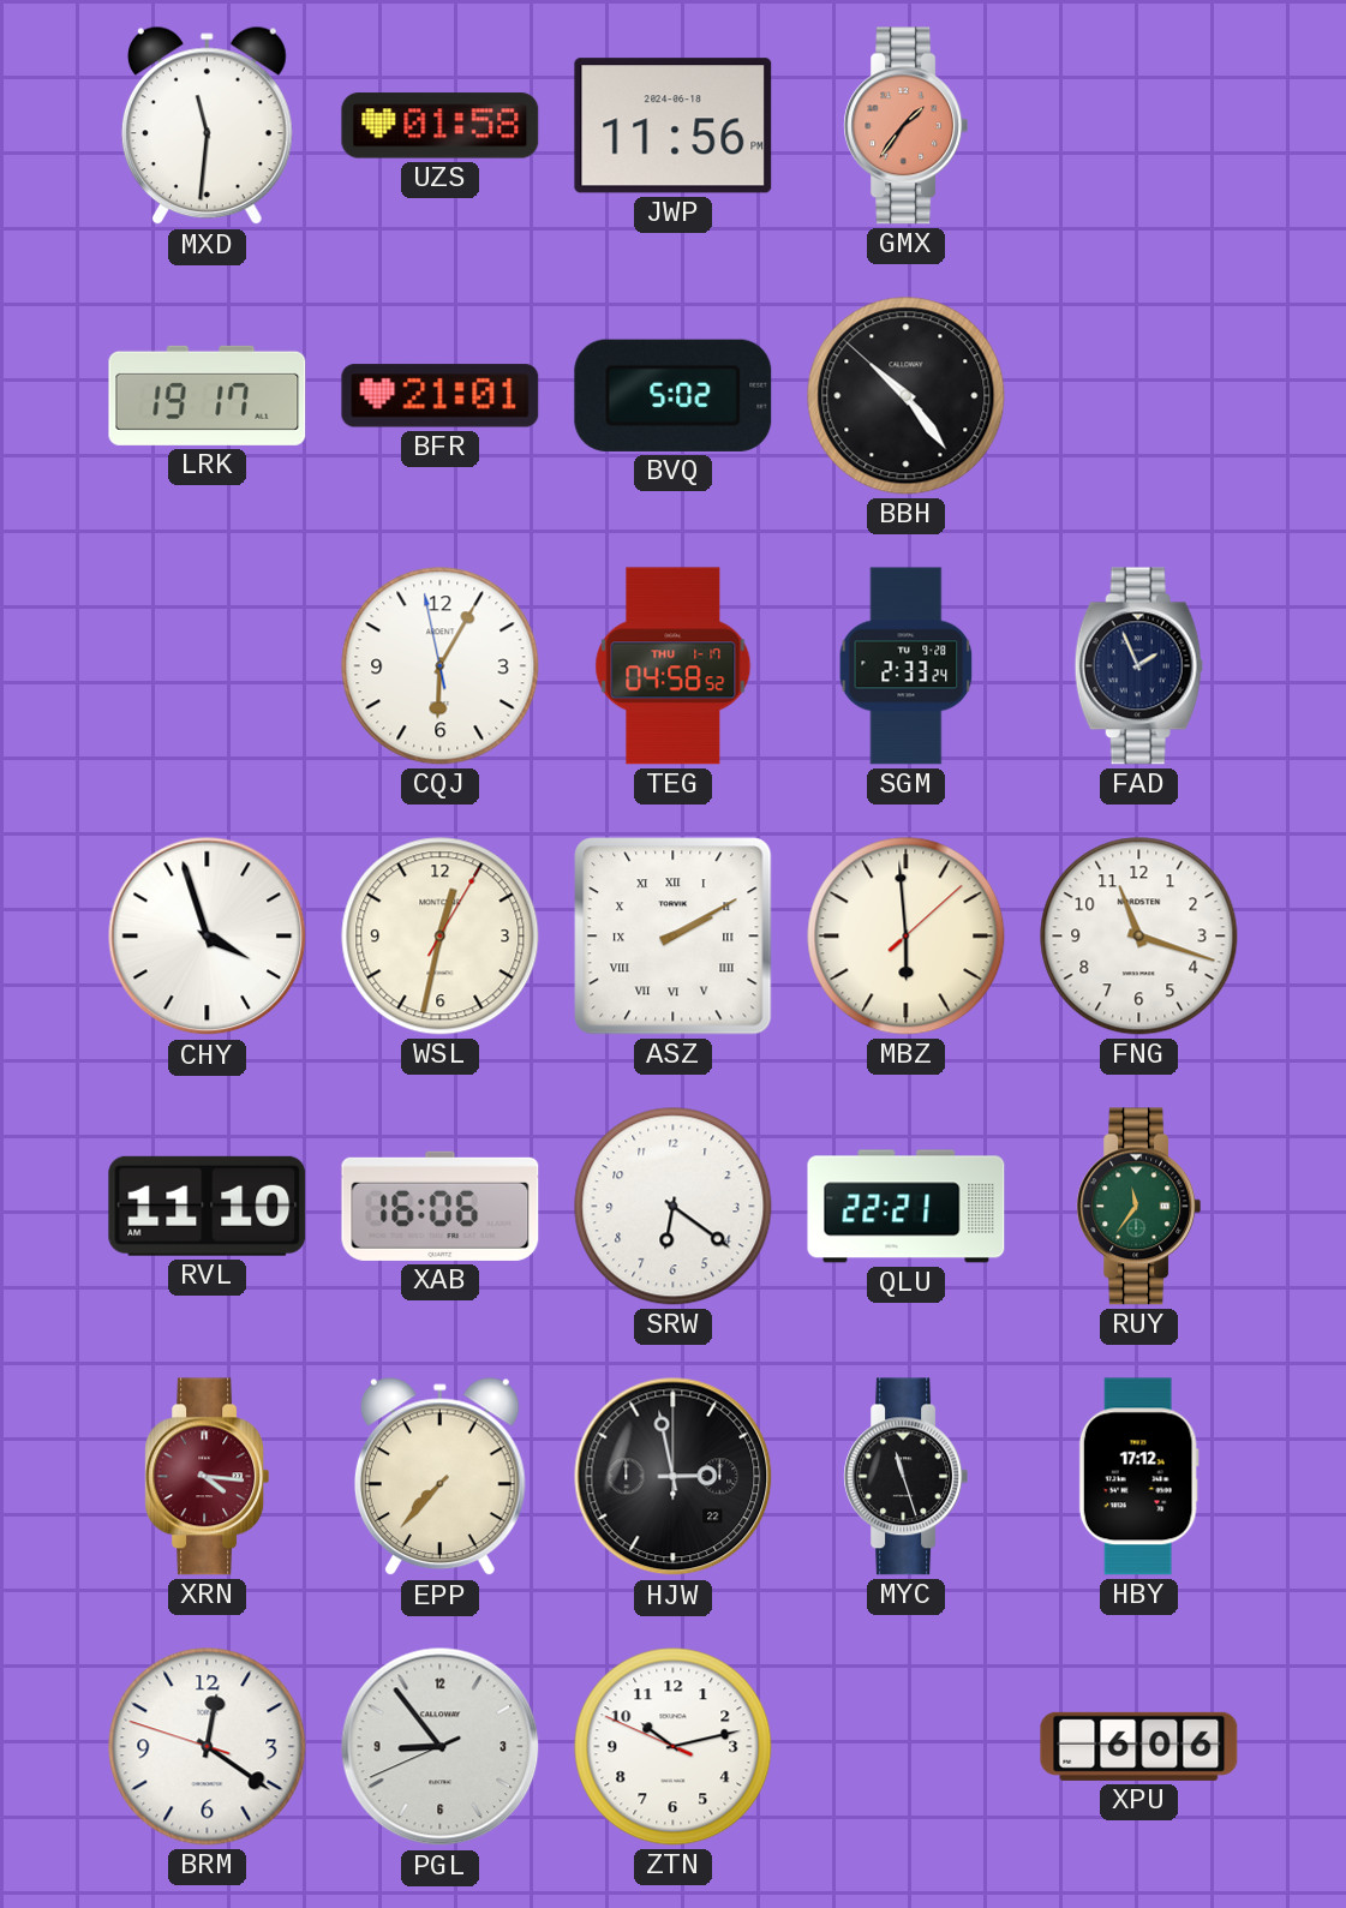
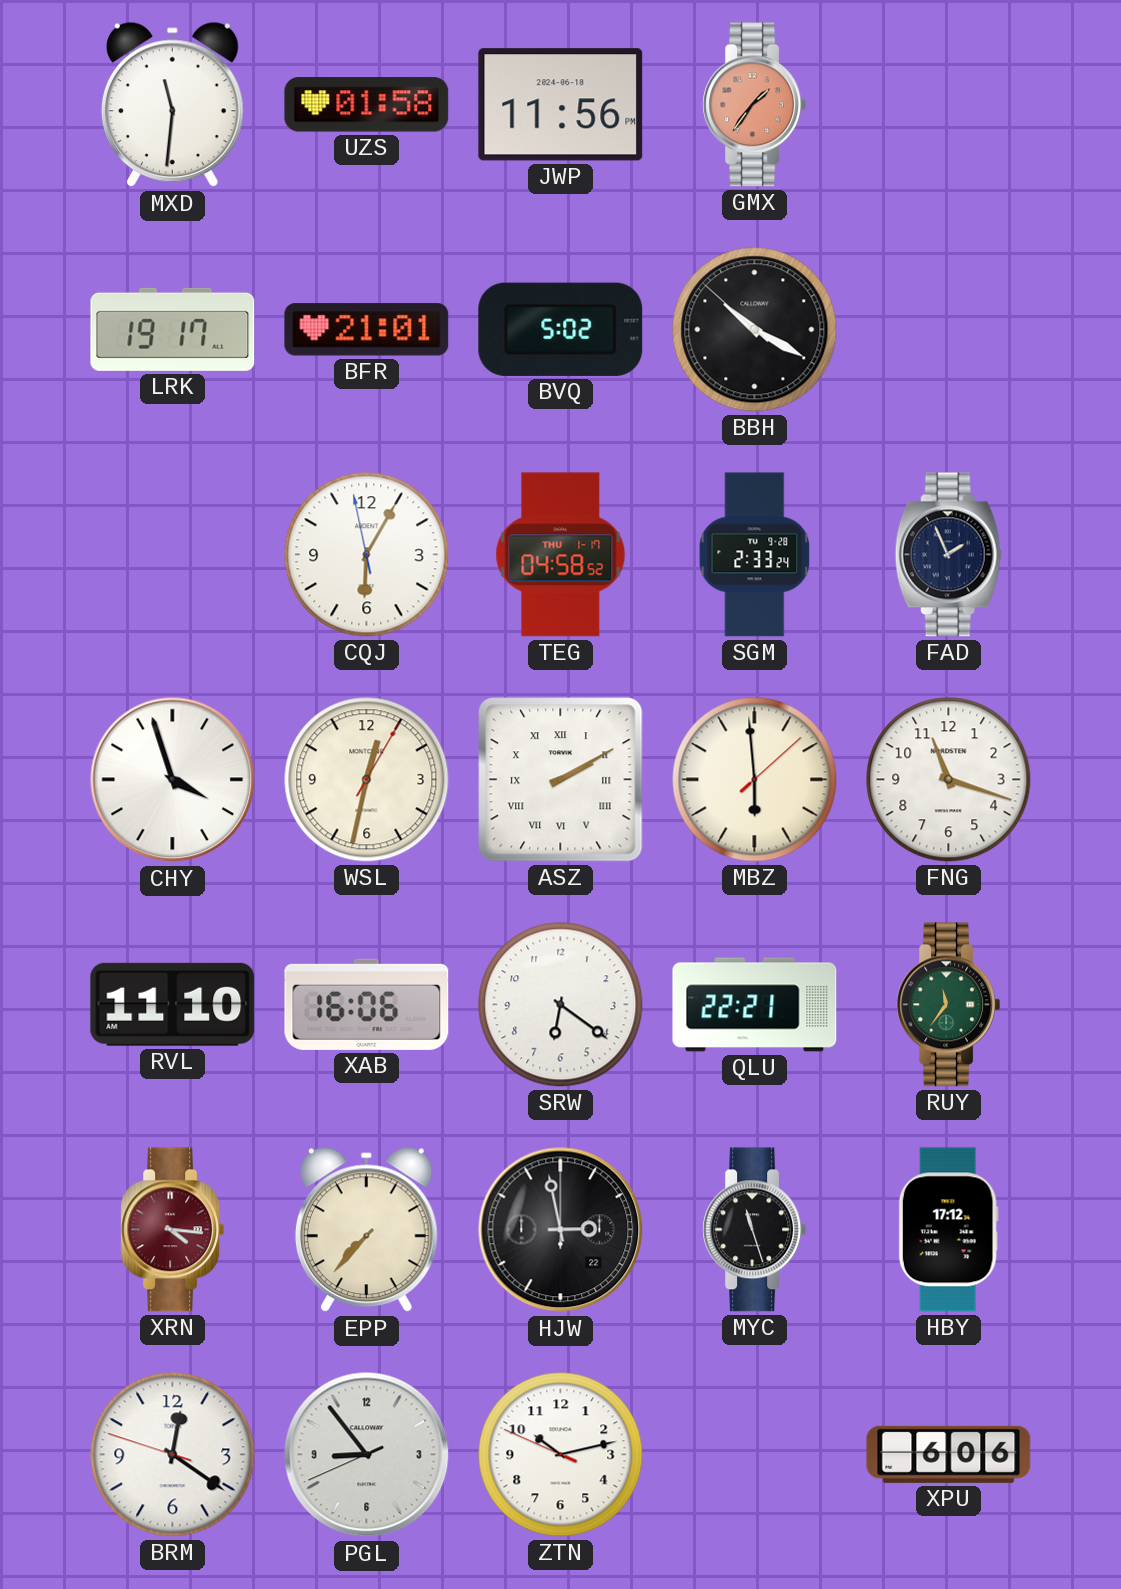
BBH: 10:23 -> 10:19 (755, 330)
